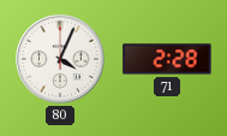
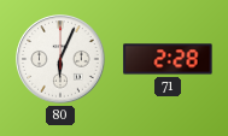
80: 4:04 -> 6:04 (60, 59)
